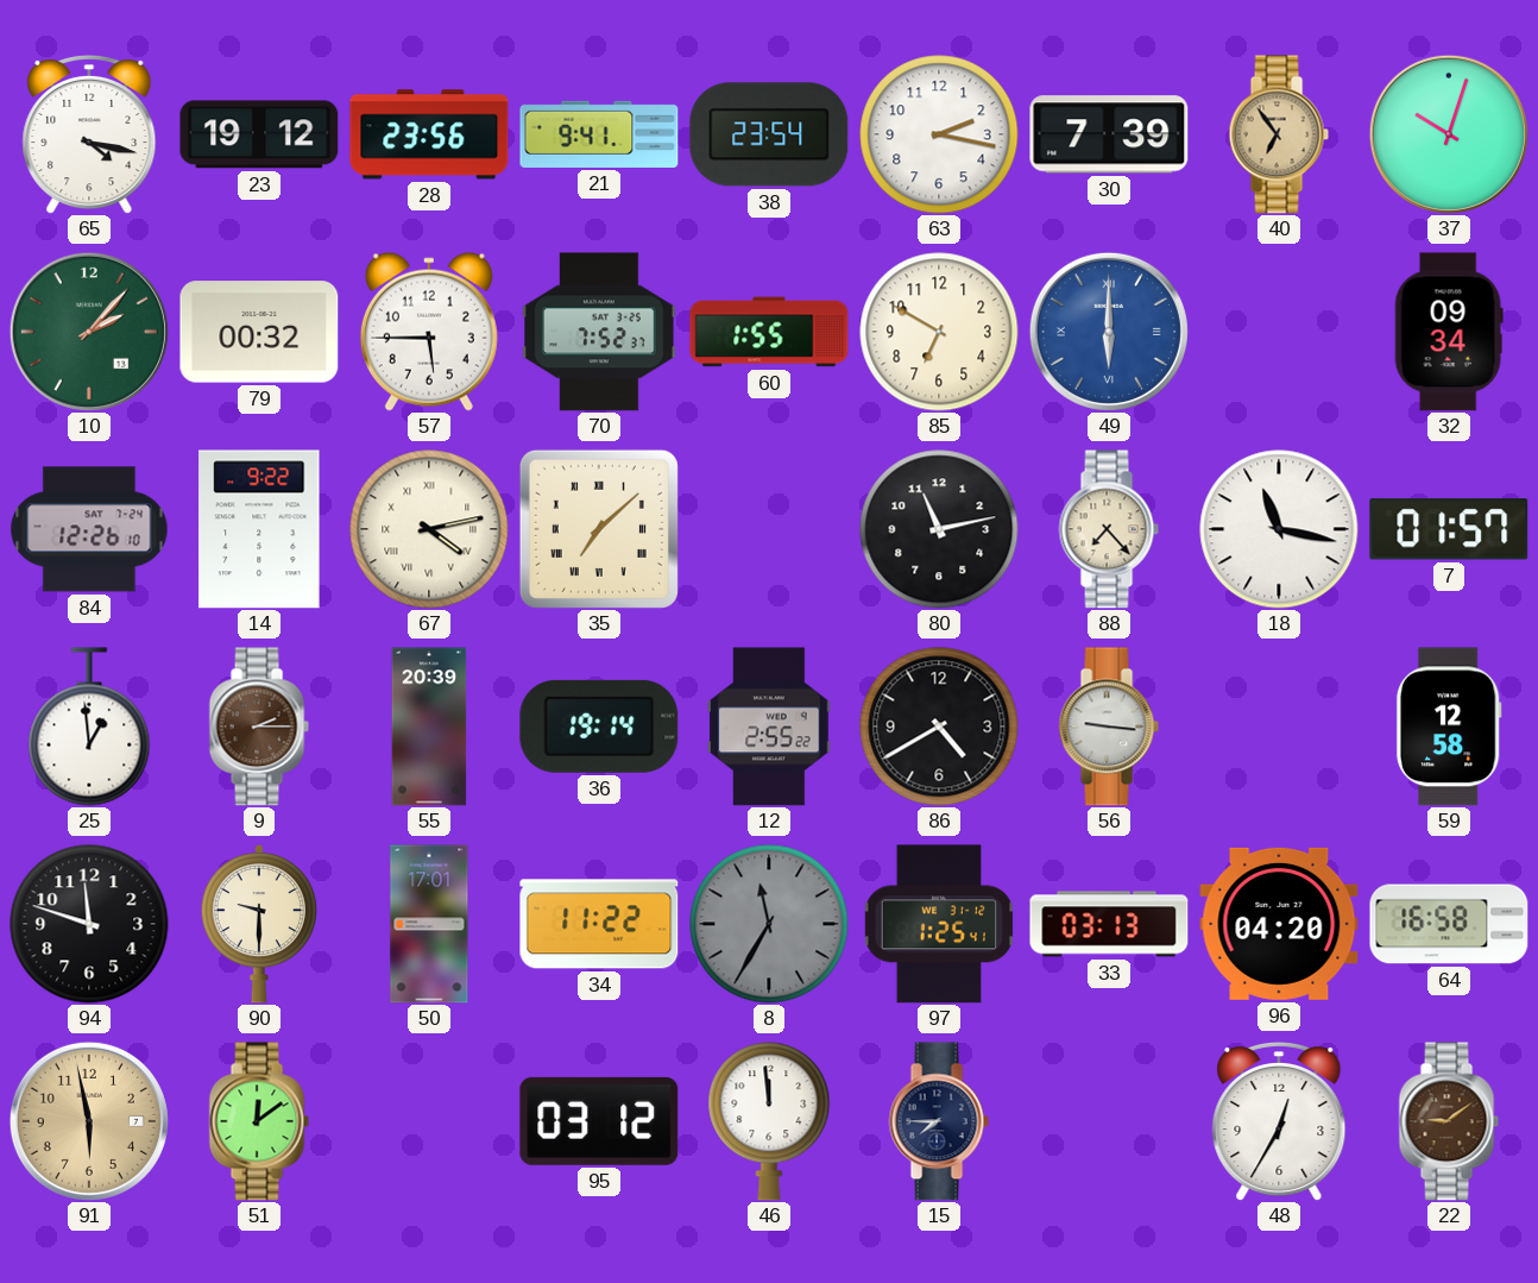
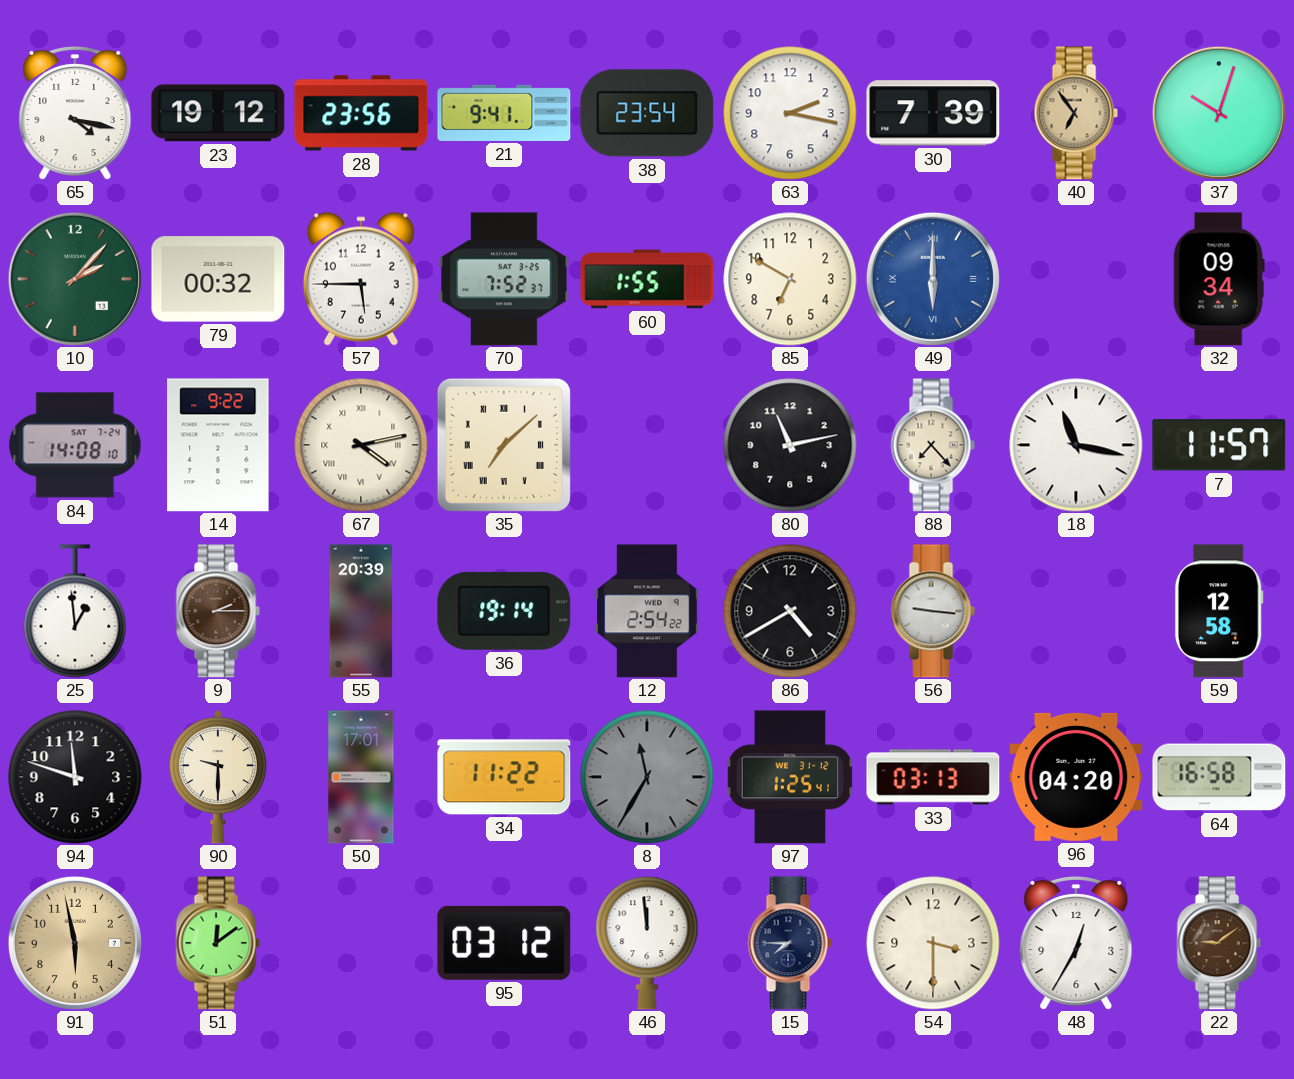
84: 12:26 -> 14:08 (75, 445)
7: 01:57 -> 11:57 (1219, 445)
12: 2:55 -> 2:54 (647, 611)
54: none -> 3:30 (933, 943)
